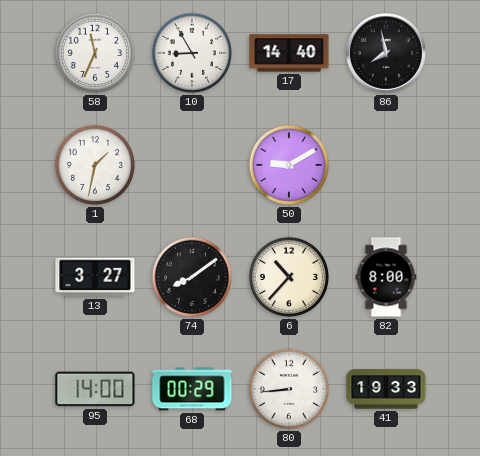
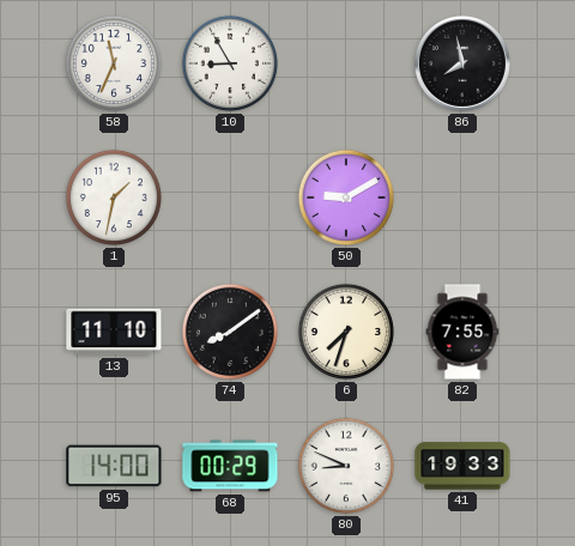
17: 14:40 -> none (289, 53)
13: 3:27 -> 11:10 (114, 332)
6: 10:37 -> 7:33 (346, 332)
82: 8:00 -> 7:55 (462, 332)
80: 8:44 -> 8:49 (346, 466)
